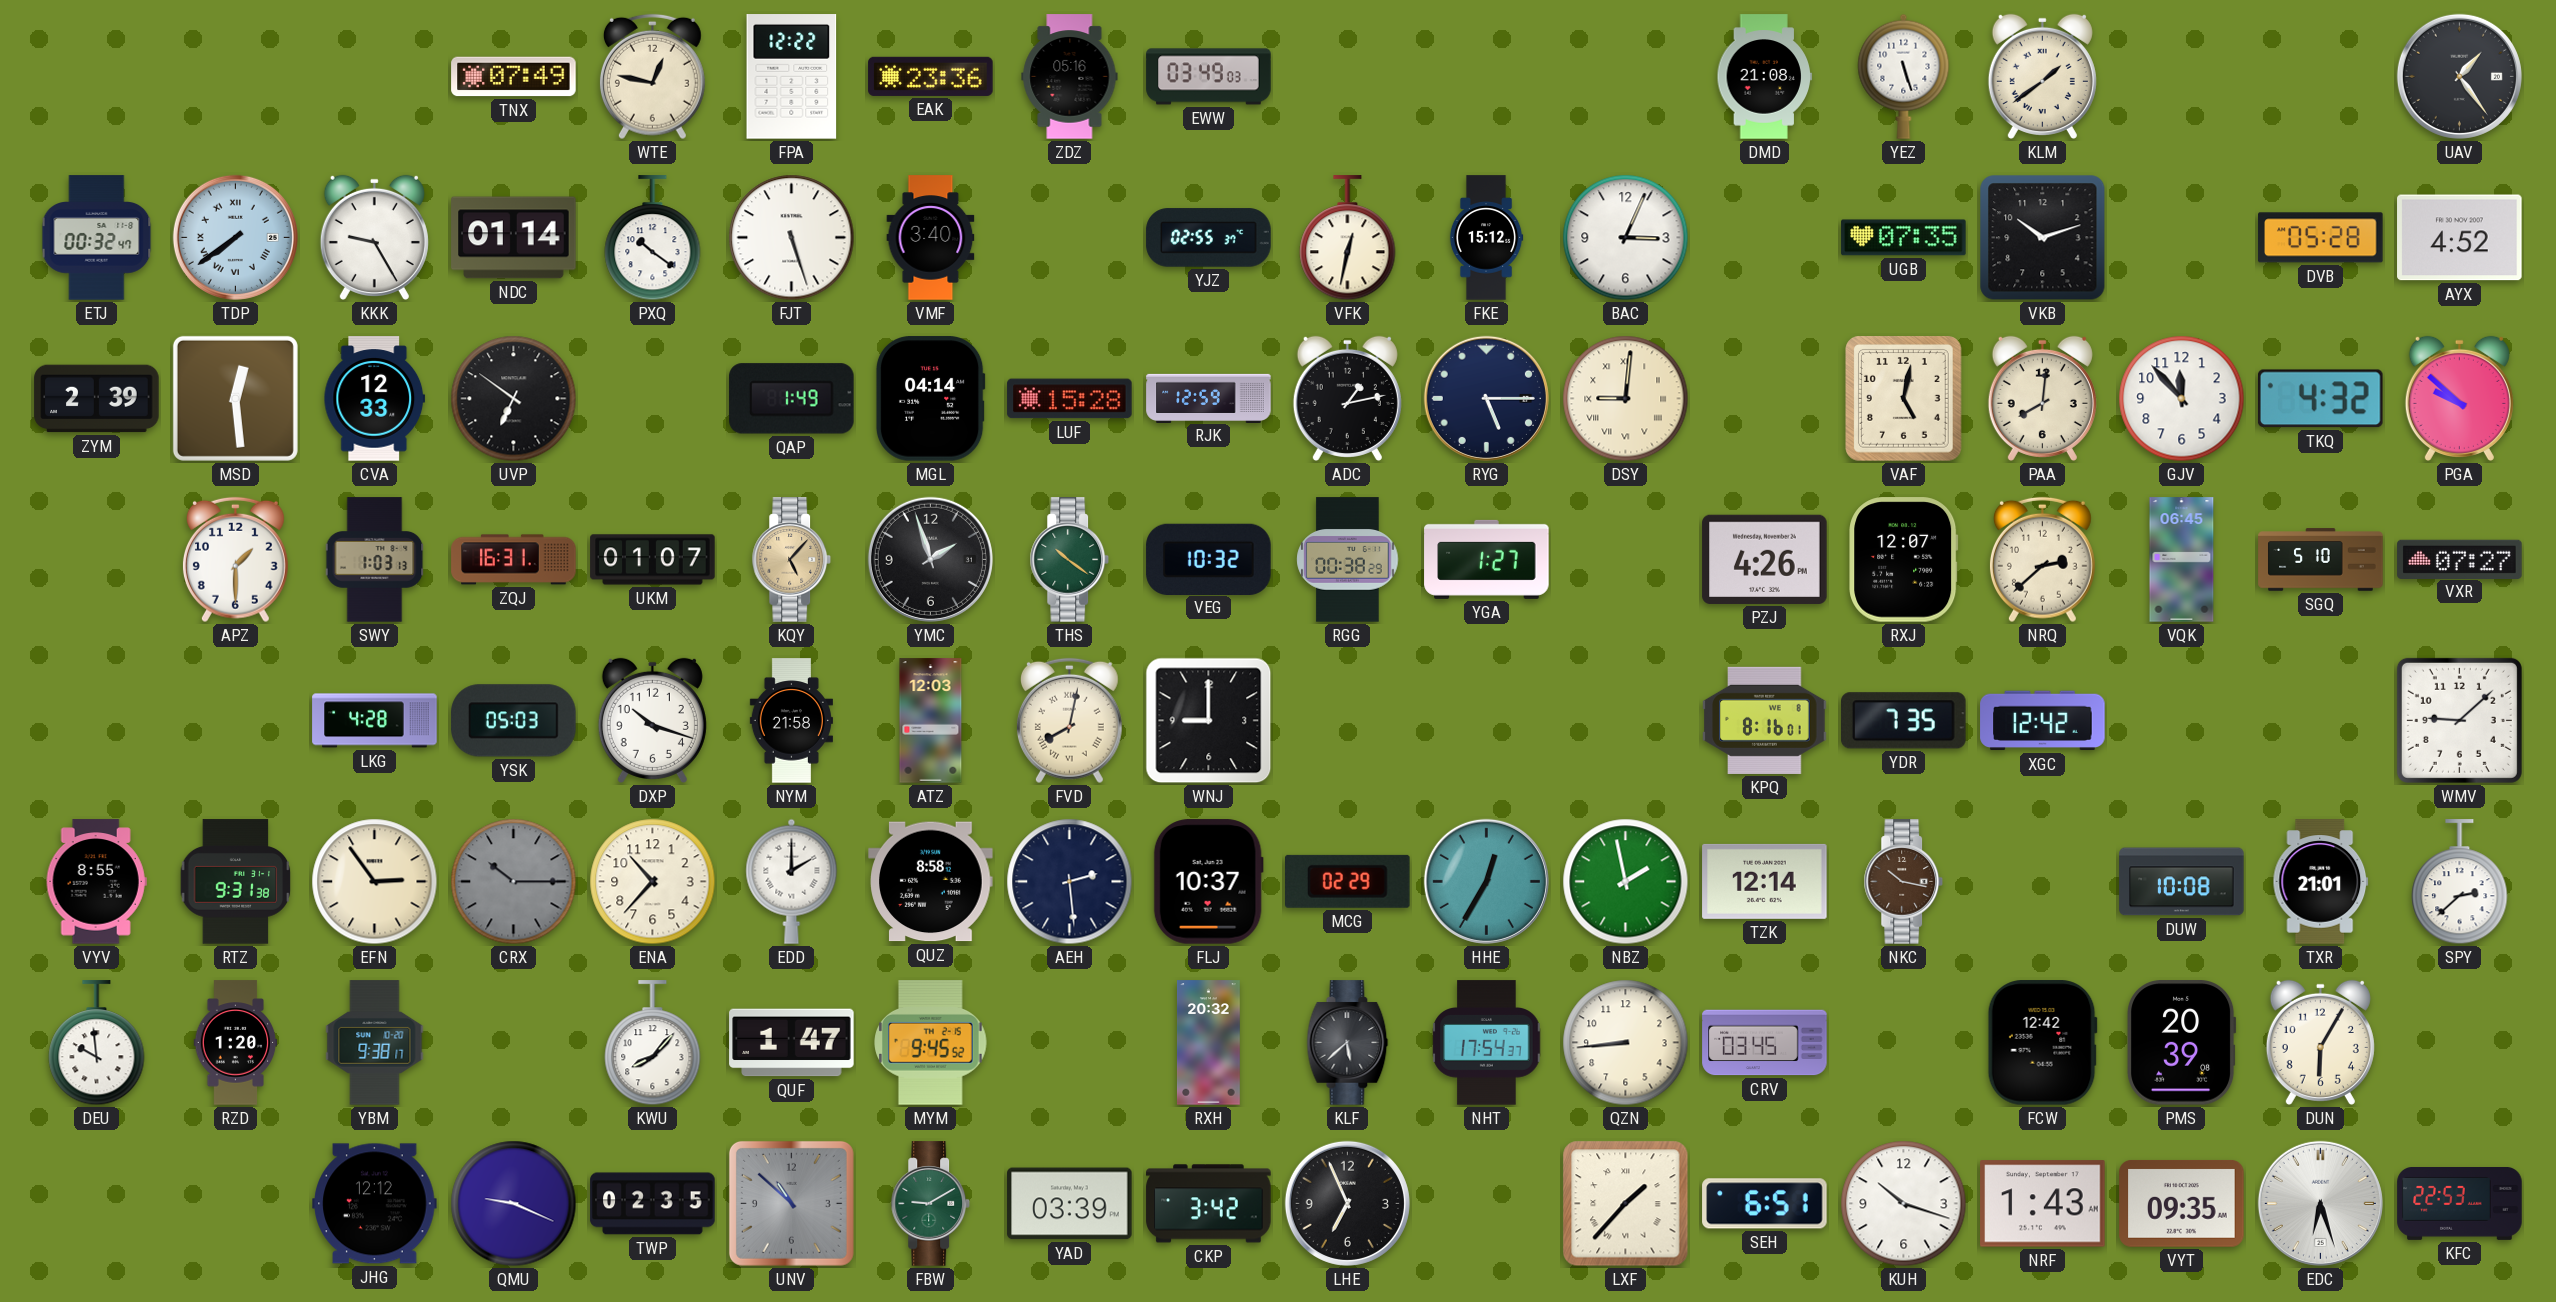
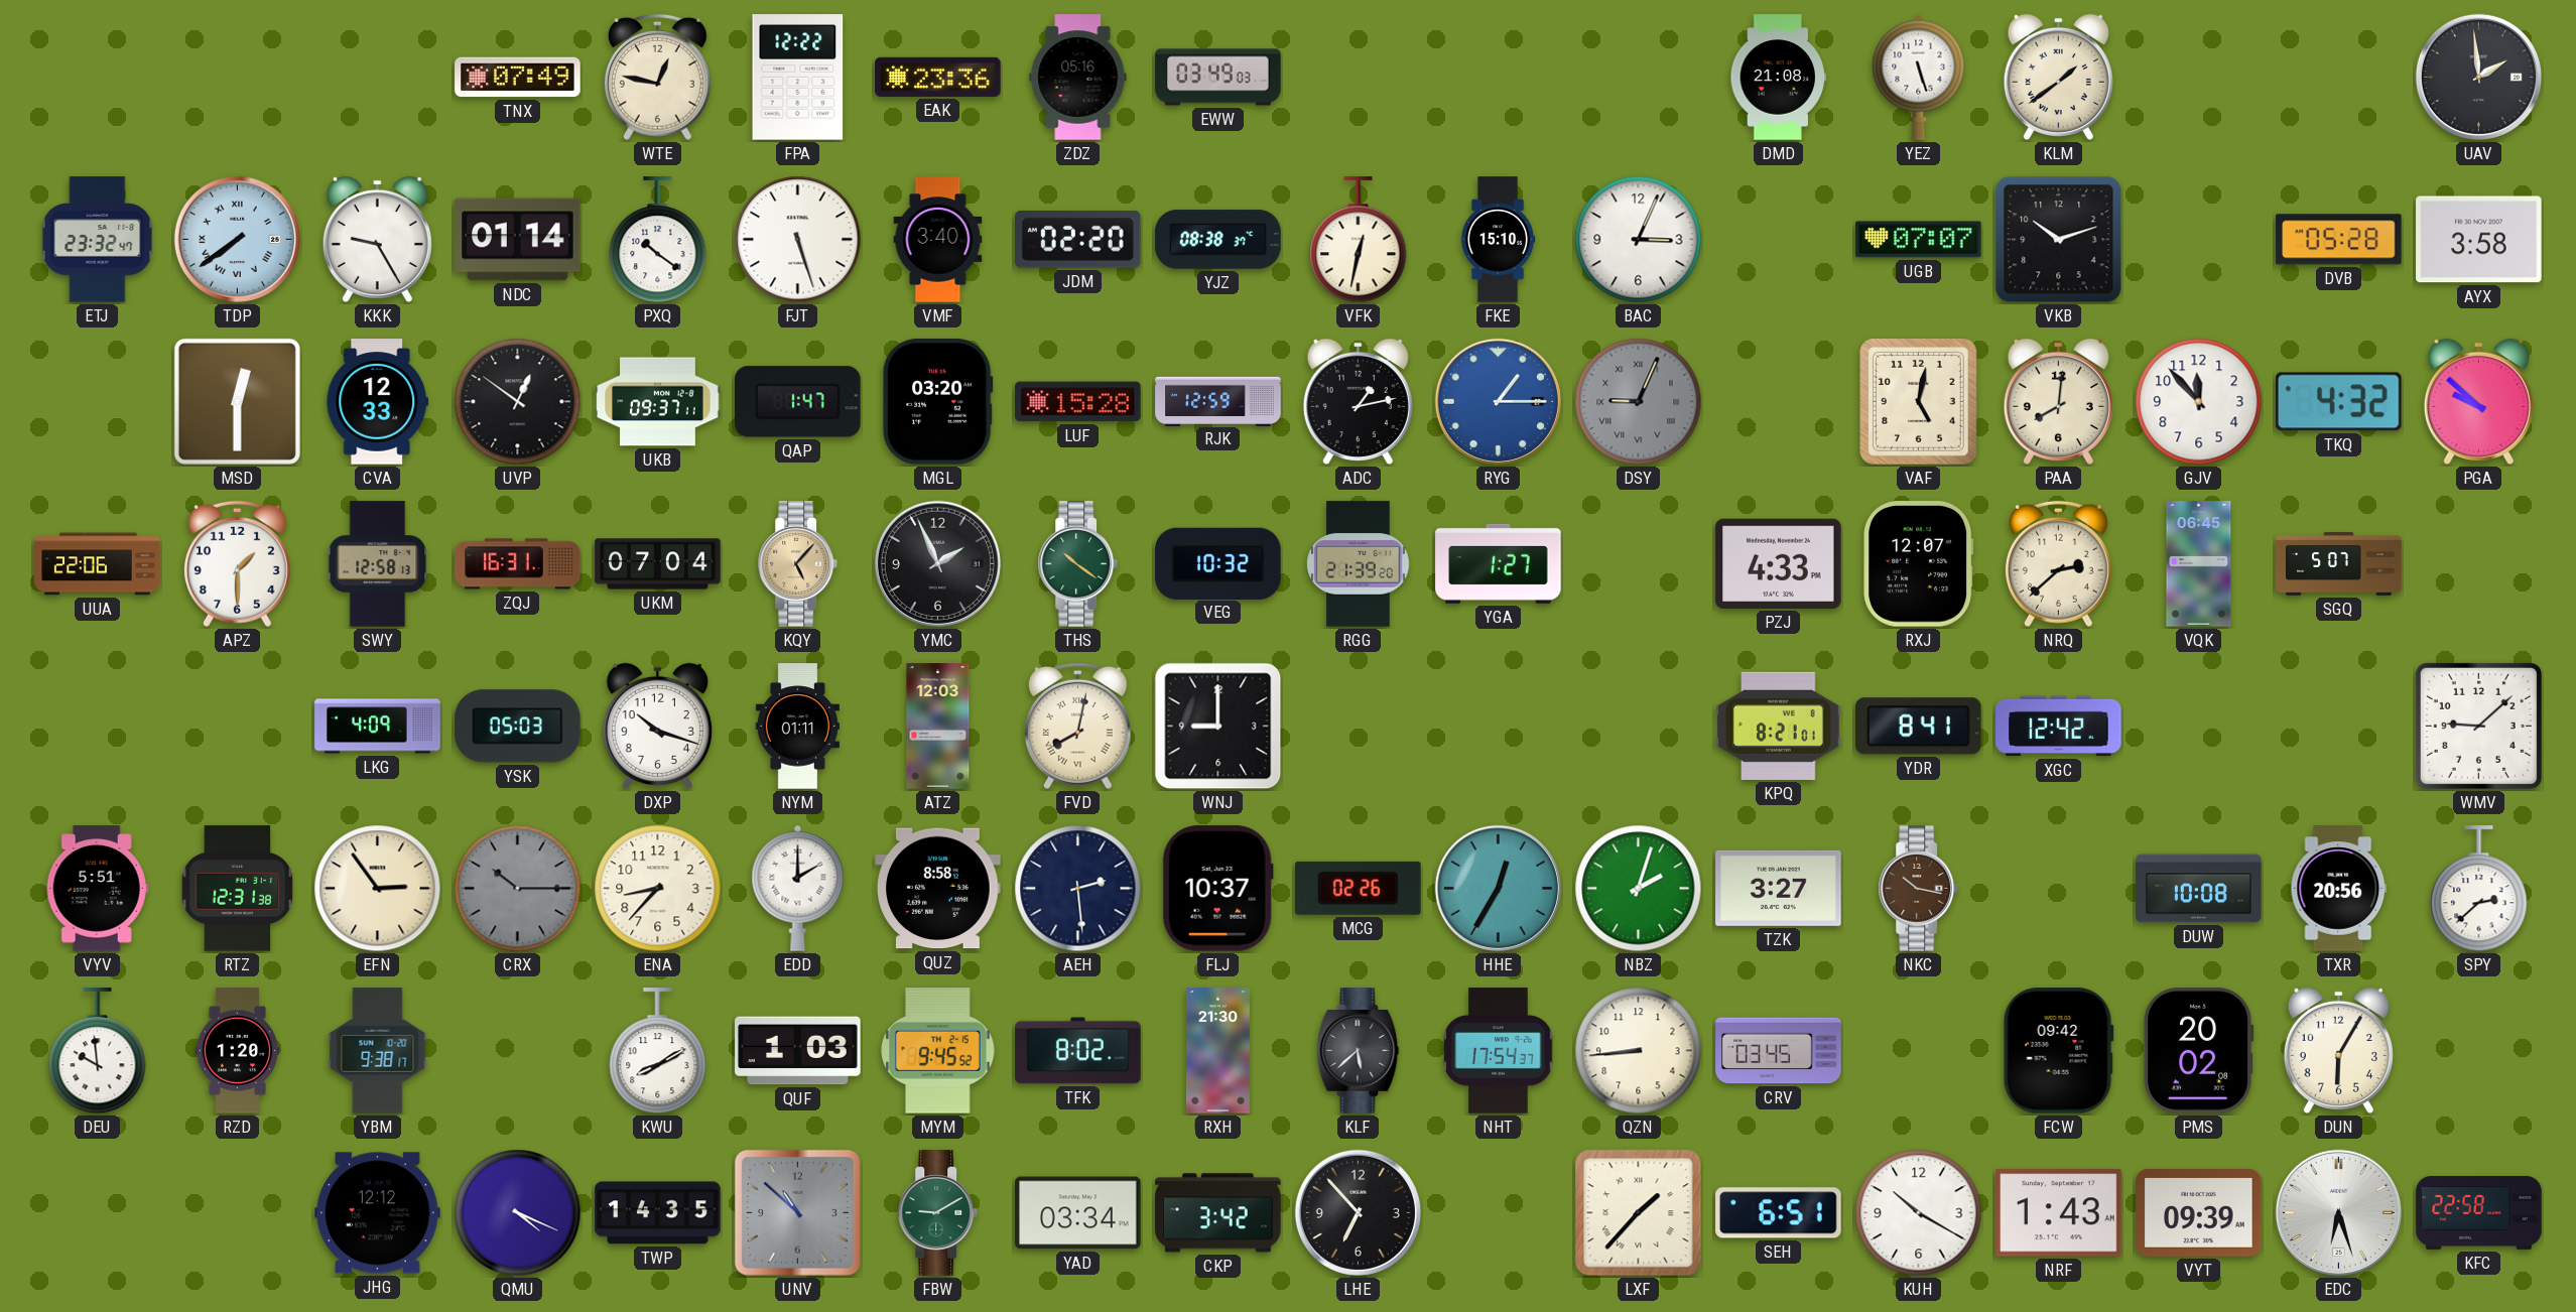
UAV: 1:24 -> 1:59 (2478, 77)
ETJ: 00:32 -> 23:32 (98, 240)
JDM: none -> 02:20 (1078, 239)
YJZ: 02:55 -> 08:38 (1218, 240)
FKE: 15:12 -> 15:10 (1498, 240)
UGB: 07:35 -> 07:07 (1919, 240)
AYX: 4:52 -> 3:58 (2479, 240)
ZYM: 2:39 -> none (97, 399)
MSD: 12:29 -> 12:30 (237, 401)
UVP: 6:51 -> 12:51 (518, 402)
UKB: none -> 09:37 (658, 402)
QAP: 1:49 -> 1:47 (798, 402)
MGL: 04:14 -> 03:20 (937, 402)
RYG: 5:15 -> 1:15 (1498, 401)
RYG dial: navy -> blue (1498, 401)
DSY: 9:01 -> 9:04 (1639, 402)
DSY dial: cream -> grey (1639, 402)
UUA: none -> 22:06 (98, 564)
SWY: 1:03 -> 12:58 (378, 564)
UKM: 01:07 -> 07:04 (658, 564)
YMC: 1:57 -> 1:56 (937, 563)
RGG: 00:38 -> 21:39 (1359, 564)
PZJ: 4:26 -> 4:33 (1779, 563)
SGQ: 5:10 -> 5:07 (2339, 564)
VXR: 07:27 -> none (2460, 559)
LKG: 4:28 -> 4:09 (378, 727)
NYM: 21:58 -> 01:11 (797, 727)
KPQ: 8:16 -> 8:21 (1779, 726)
YDR: 7:35 -> 8:41 (1919, 727)
VYV: 8:55 -> 5:51 (97, 889)
RTZ: 9:31 -> 12:31 (238, 889)
ENA: 10:37 -> 8:37 (658, 889)
MCG: 02:29 -> 02:26 (1359, 888)
NBZ: 1:58 -> 2:03 (1639, 889)
TZK: 12:14 -> 3:27 (1779, 888)
TXR: 21:01 -> 20:56 (2339, 889)
KWU: 8:07 -> 8:10 (658, 1051)
QUF: 1:47 -> 1:03 (798, 1051)
TFK: none -> 8:02 (1078, 1051)
RXH: 20:32 -> 21:30 (1218, 1051)
FCW: 12:42 -> 09:42 (2058, 1051)
PMS: 20:39 -> 20:02 (2199, 1051)
QMU: 9:19 -> 4:19 (518, 1213)
TWP: 02:35 -> 14:35 (658, 1213)
YAD: 03:39 -> 03:34 (1078, 1213)
LHE: 6:56 -> 6:53 (1358, 1212)
KUH: 10:18 -> 10:20 (1919, 1213)
VYT: 09:35 -> 09:39 (2199, 1212)
KFC: 22:53 -> 22:58 (2479, 1213)
